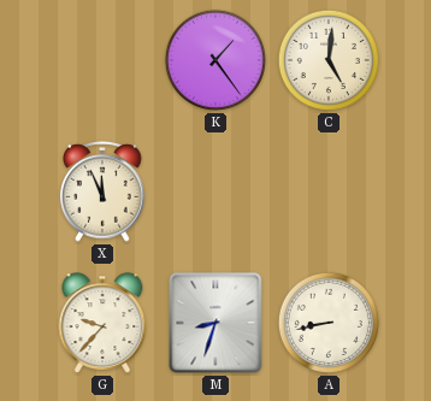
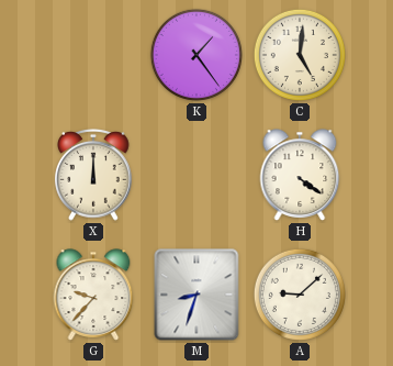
X: 11:56 -> 12:00 (93, 175)
H: none -> 4:21 (300, 175)
A: 8:43 -> 9:08 (300, 295)
